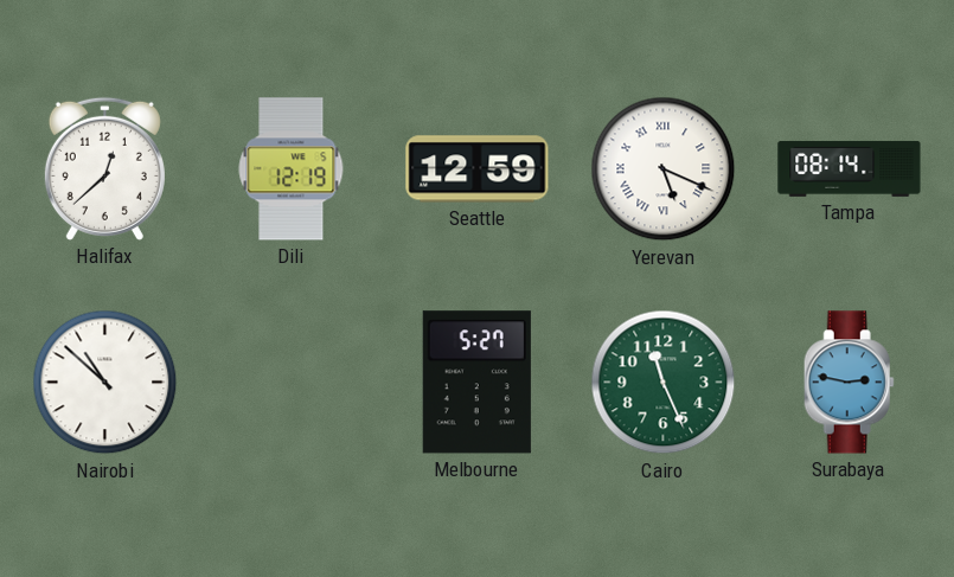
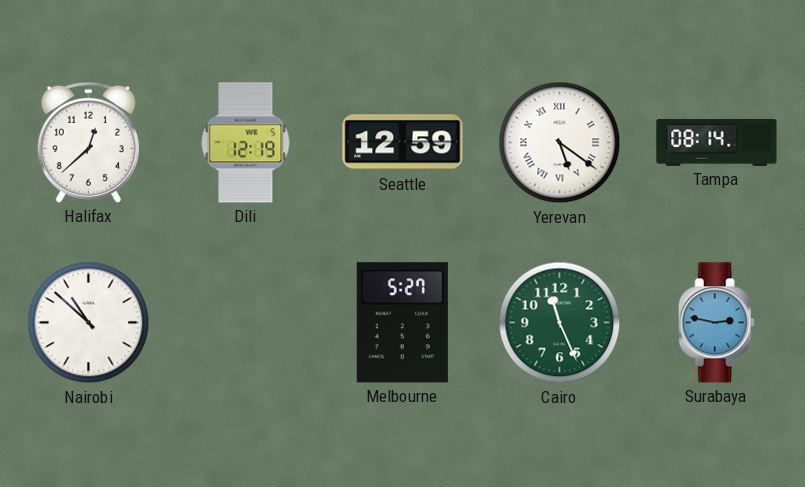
Yerevan: 5:19 -> 5:21 (560, 143)
